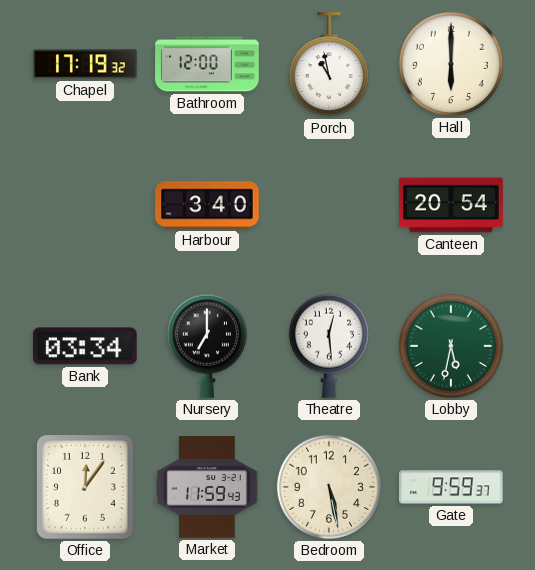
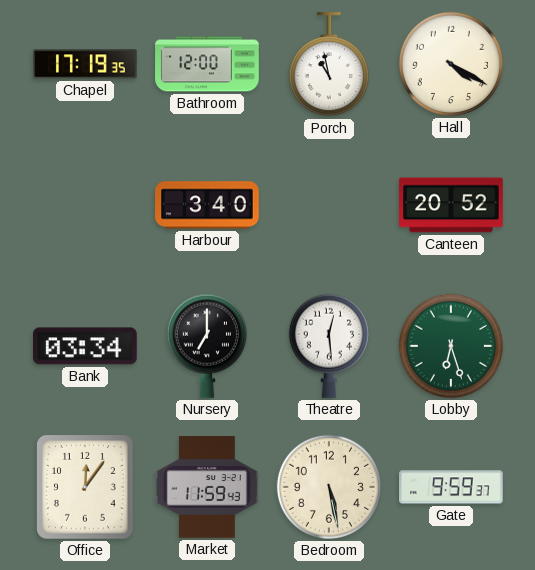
Chapel: 17:19:32 -> 17:19:35 (85, 64)
Hall: 6:00 -> 4:20 (451, 64)
Canteen: 20:54 -> 20:52 (451, 205)
Lobby: 5:32 -> 6:27 (451, 346)
